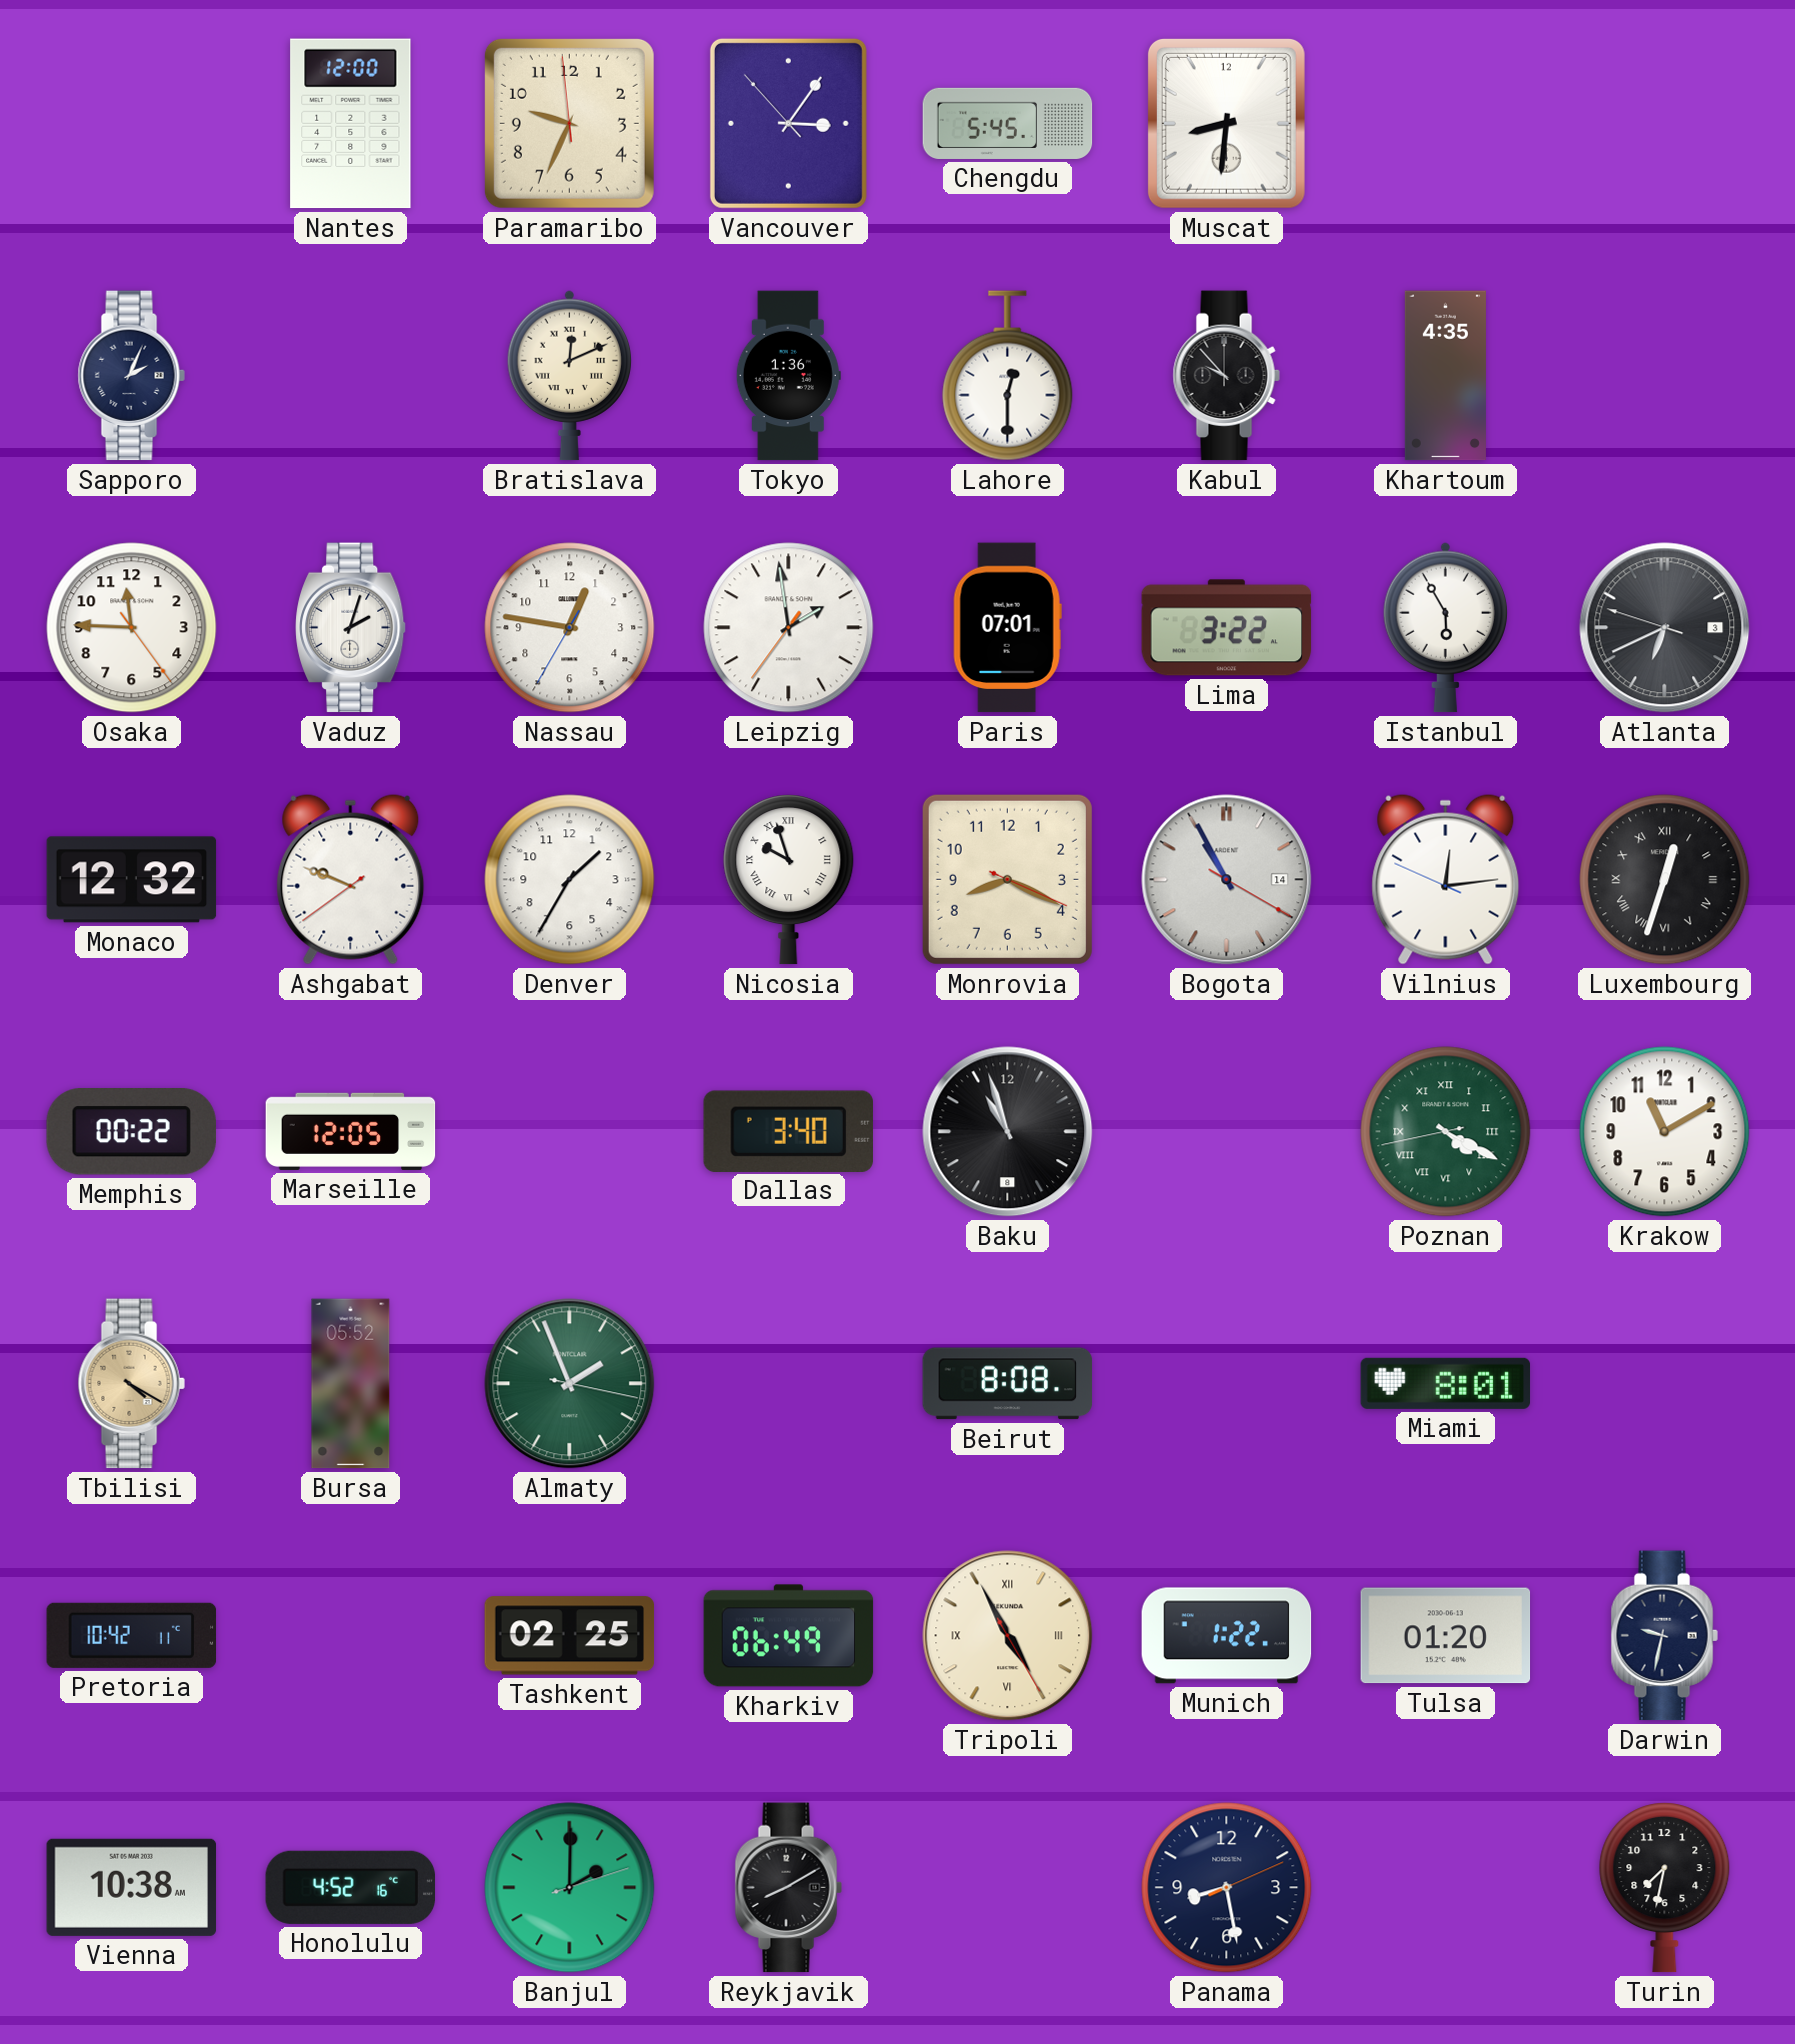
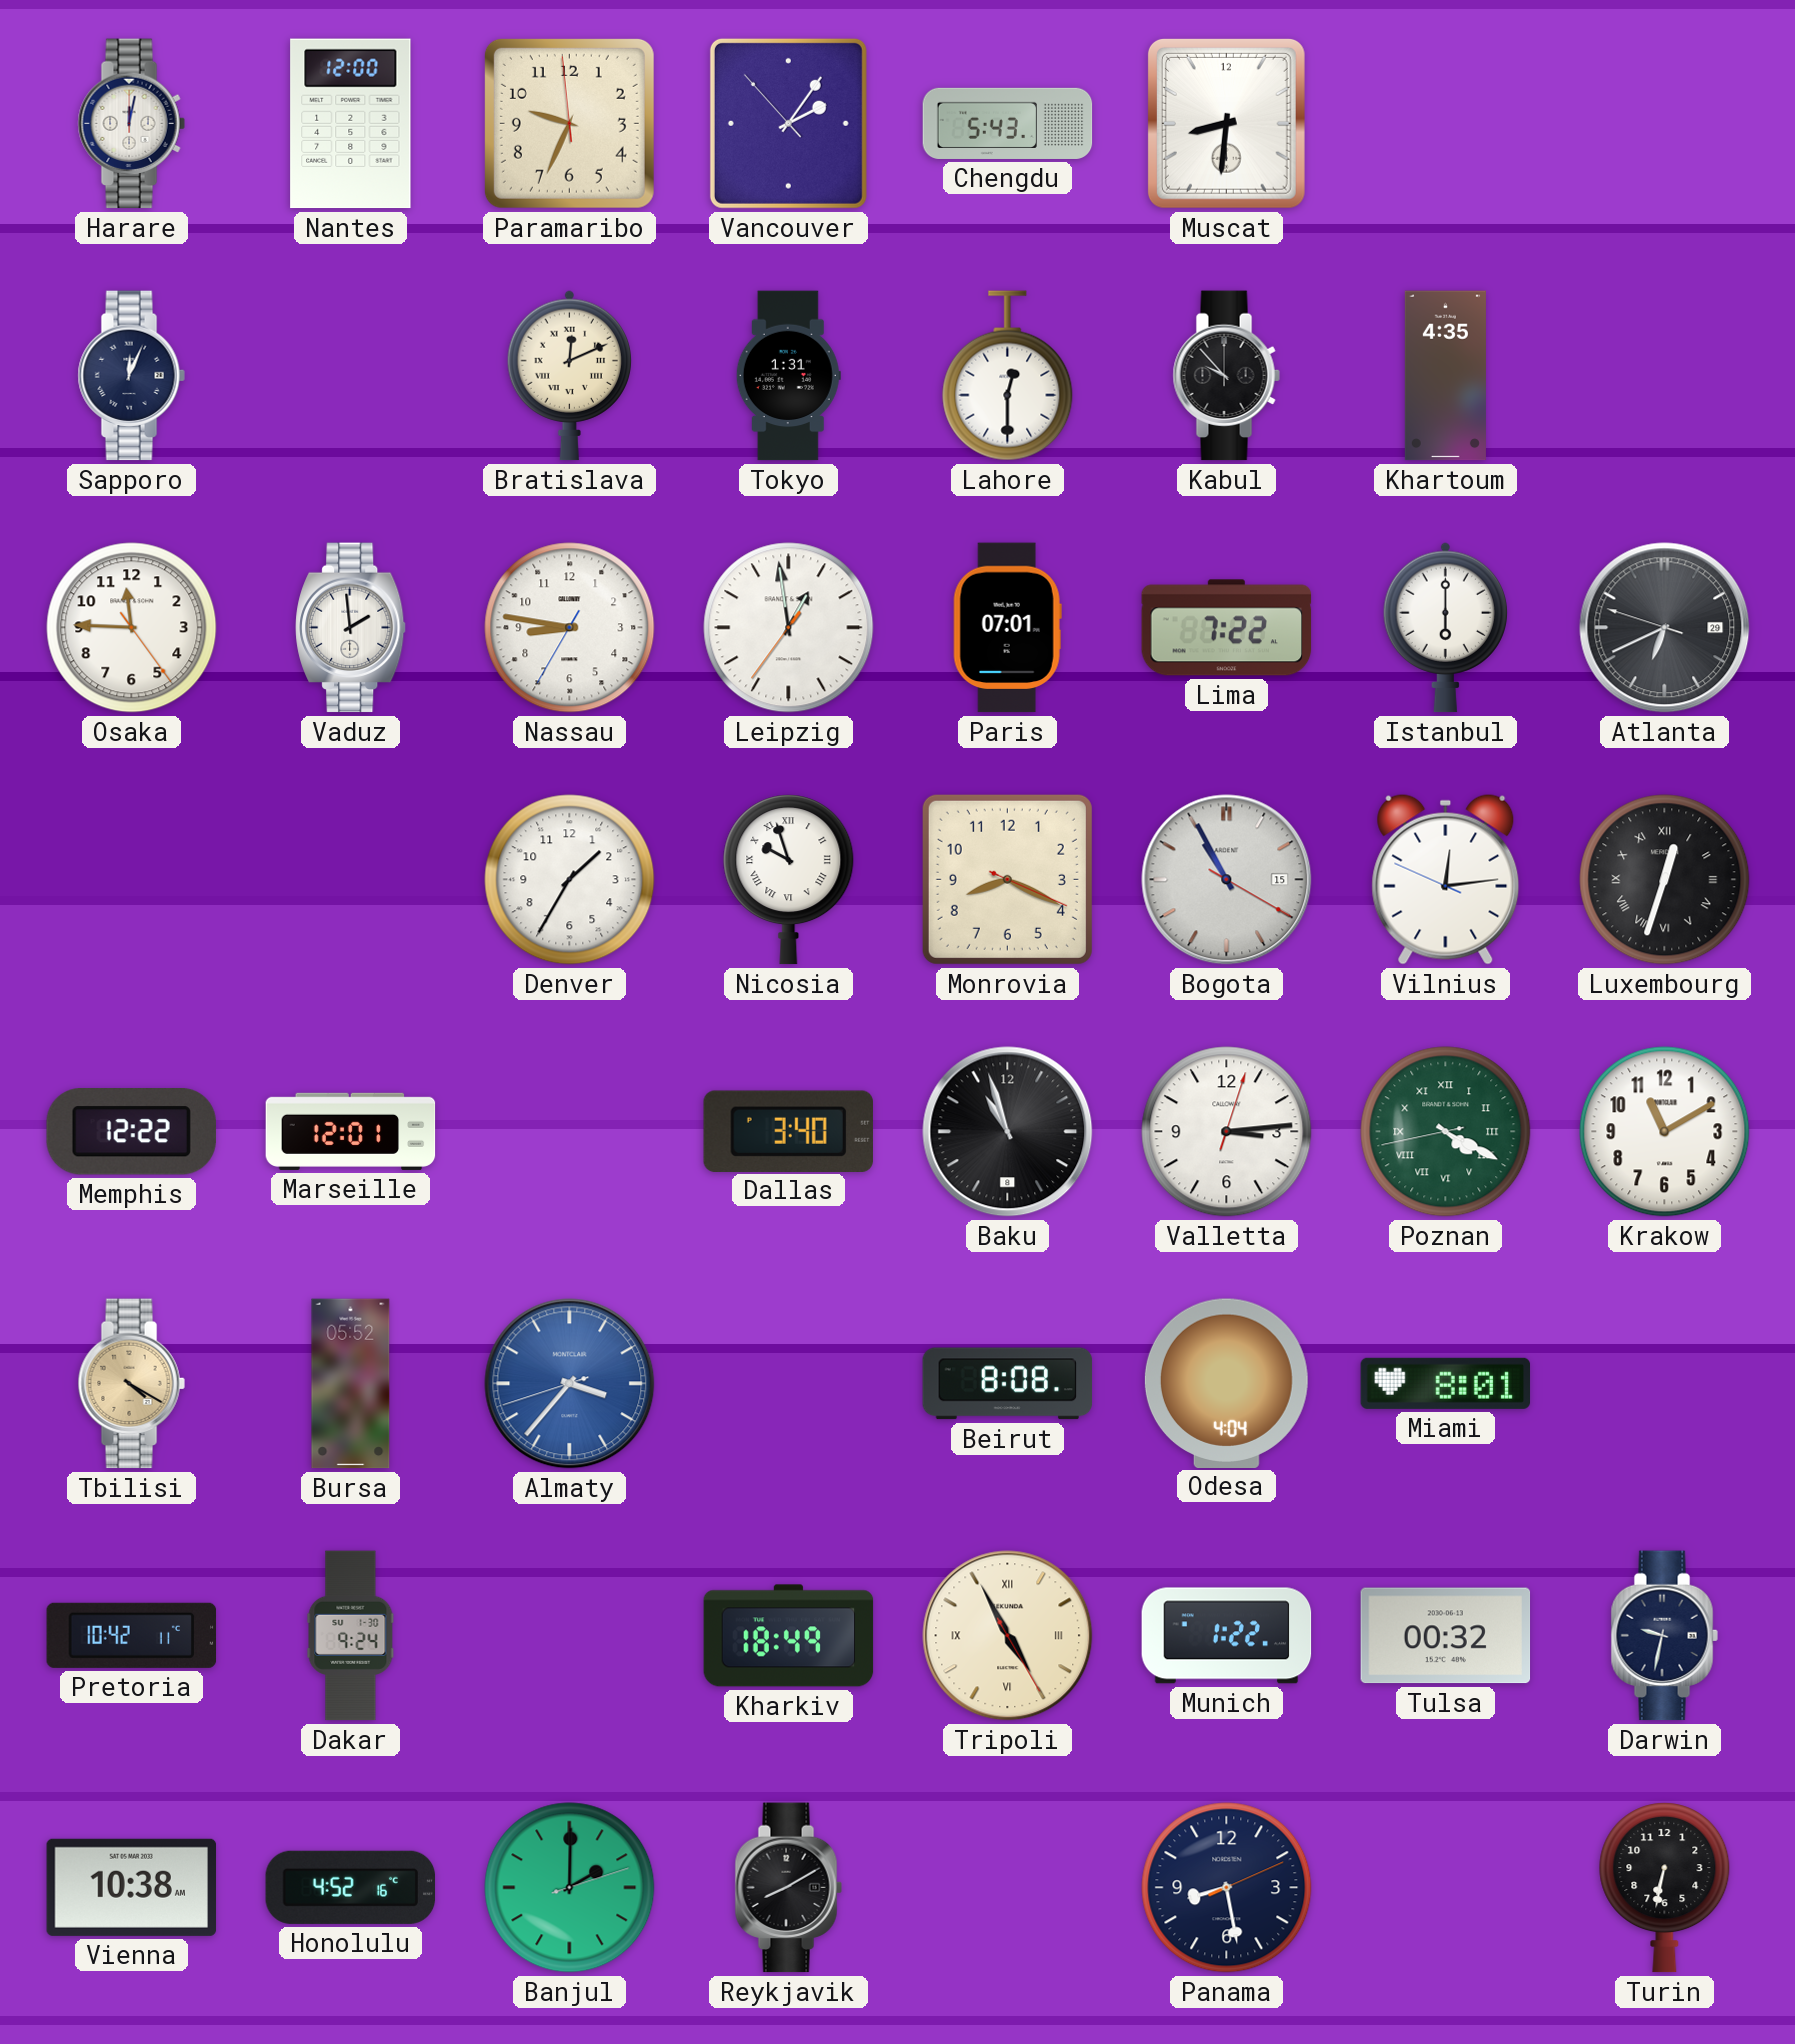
Harare: none -> 12:02 (131, 124)
Vancouver: 3:05 -> 2:05 (788, 123)
Chengdu: 5:45 -> 5:43 (1008, 123)
Sapporo: 2:04 -> 12:04 (131, 376)
Tokyo: 1:36 -> 1:31 (788, 376)
Vaduz: 2:03 -> 1:59 (351, 628)
Nassau: 12:46 -> 8:46 (570, 628)
Leipzig: 1:58 -> 12:58 (789, 628)
Lima: 3:22 -> 7:22 (1227, 628)
Istanbul: 5:55 -> 6:00 (1445, 628)
Atlanta date: 3 -> 29 (1665, 628)
Monaco: 12:32 -> none (132, 880)
Ashgabat: 9:48 -> none (351, 879)
Bogota date: 14 -> 15 (1227, 880)
Memphis: 00:22 -> 12:22 (131, 1132)
Marseille: 12:05 -> 12:01 (351, 1131)
Valletta: none -> 3:14 (1227, 1132)
Almaty: 1:56 -> 3:36 (570, 1384)
Almaty dial: green -> blue (570, 1384)
Odesa: none -> 4:04 (1226, 1383)
Dakar: none -> 9:24 (351, 1636)
Tashkent: 02:25 -> none (570, 1636)
Kharkiv: 06:49 -> 18:49 (789, 1636)
Tulsa: 01:20 -> 00:32 (1446, 1636)
Turin: 7:32 -> 6:32 (1665, 1888)
